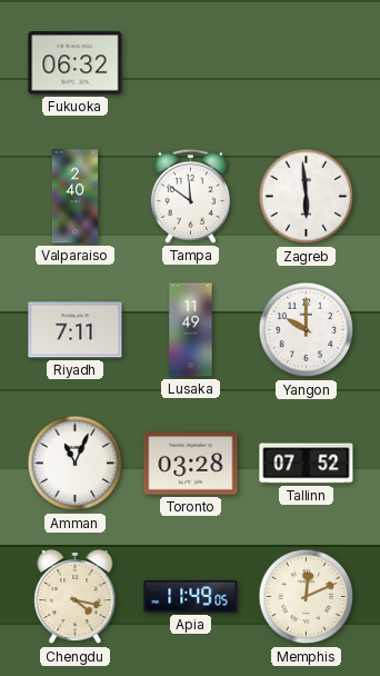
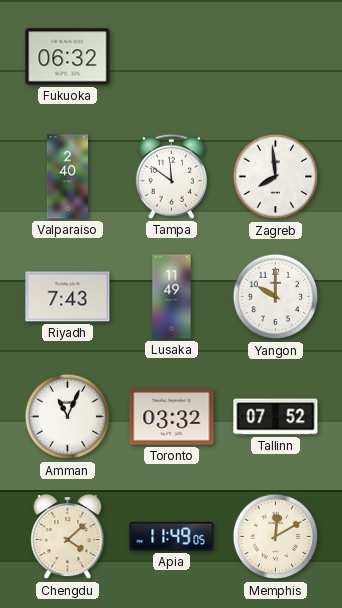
Zagreb: 5:59 -> 7:59 (276, 177)
Riyadh: 7:11 -> 7:43 (68, 297)
Toronto: 03:28 -> 03:32 (172, 417)
Chengdu: 4:17 -> 4:08 (68, 538)
Memphis: 12:11 -> 12:10 (276, 537)
